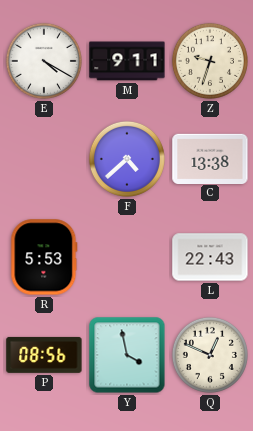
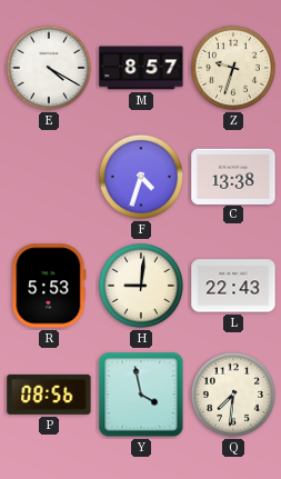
M: 9:11 -> 8:57 (141, 68)
F: 4:38 -> 4:33 (141, 177)
H: none -> 9:01 (141, 286)
Q: 12:49 -> 7:31 (233, 395)
